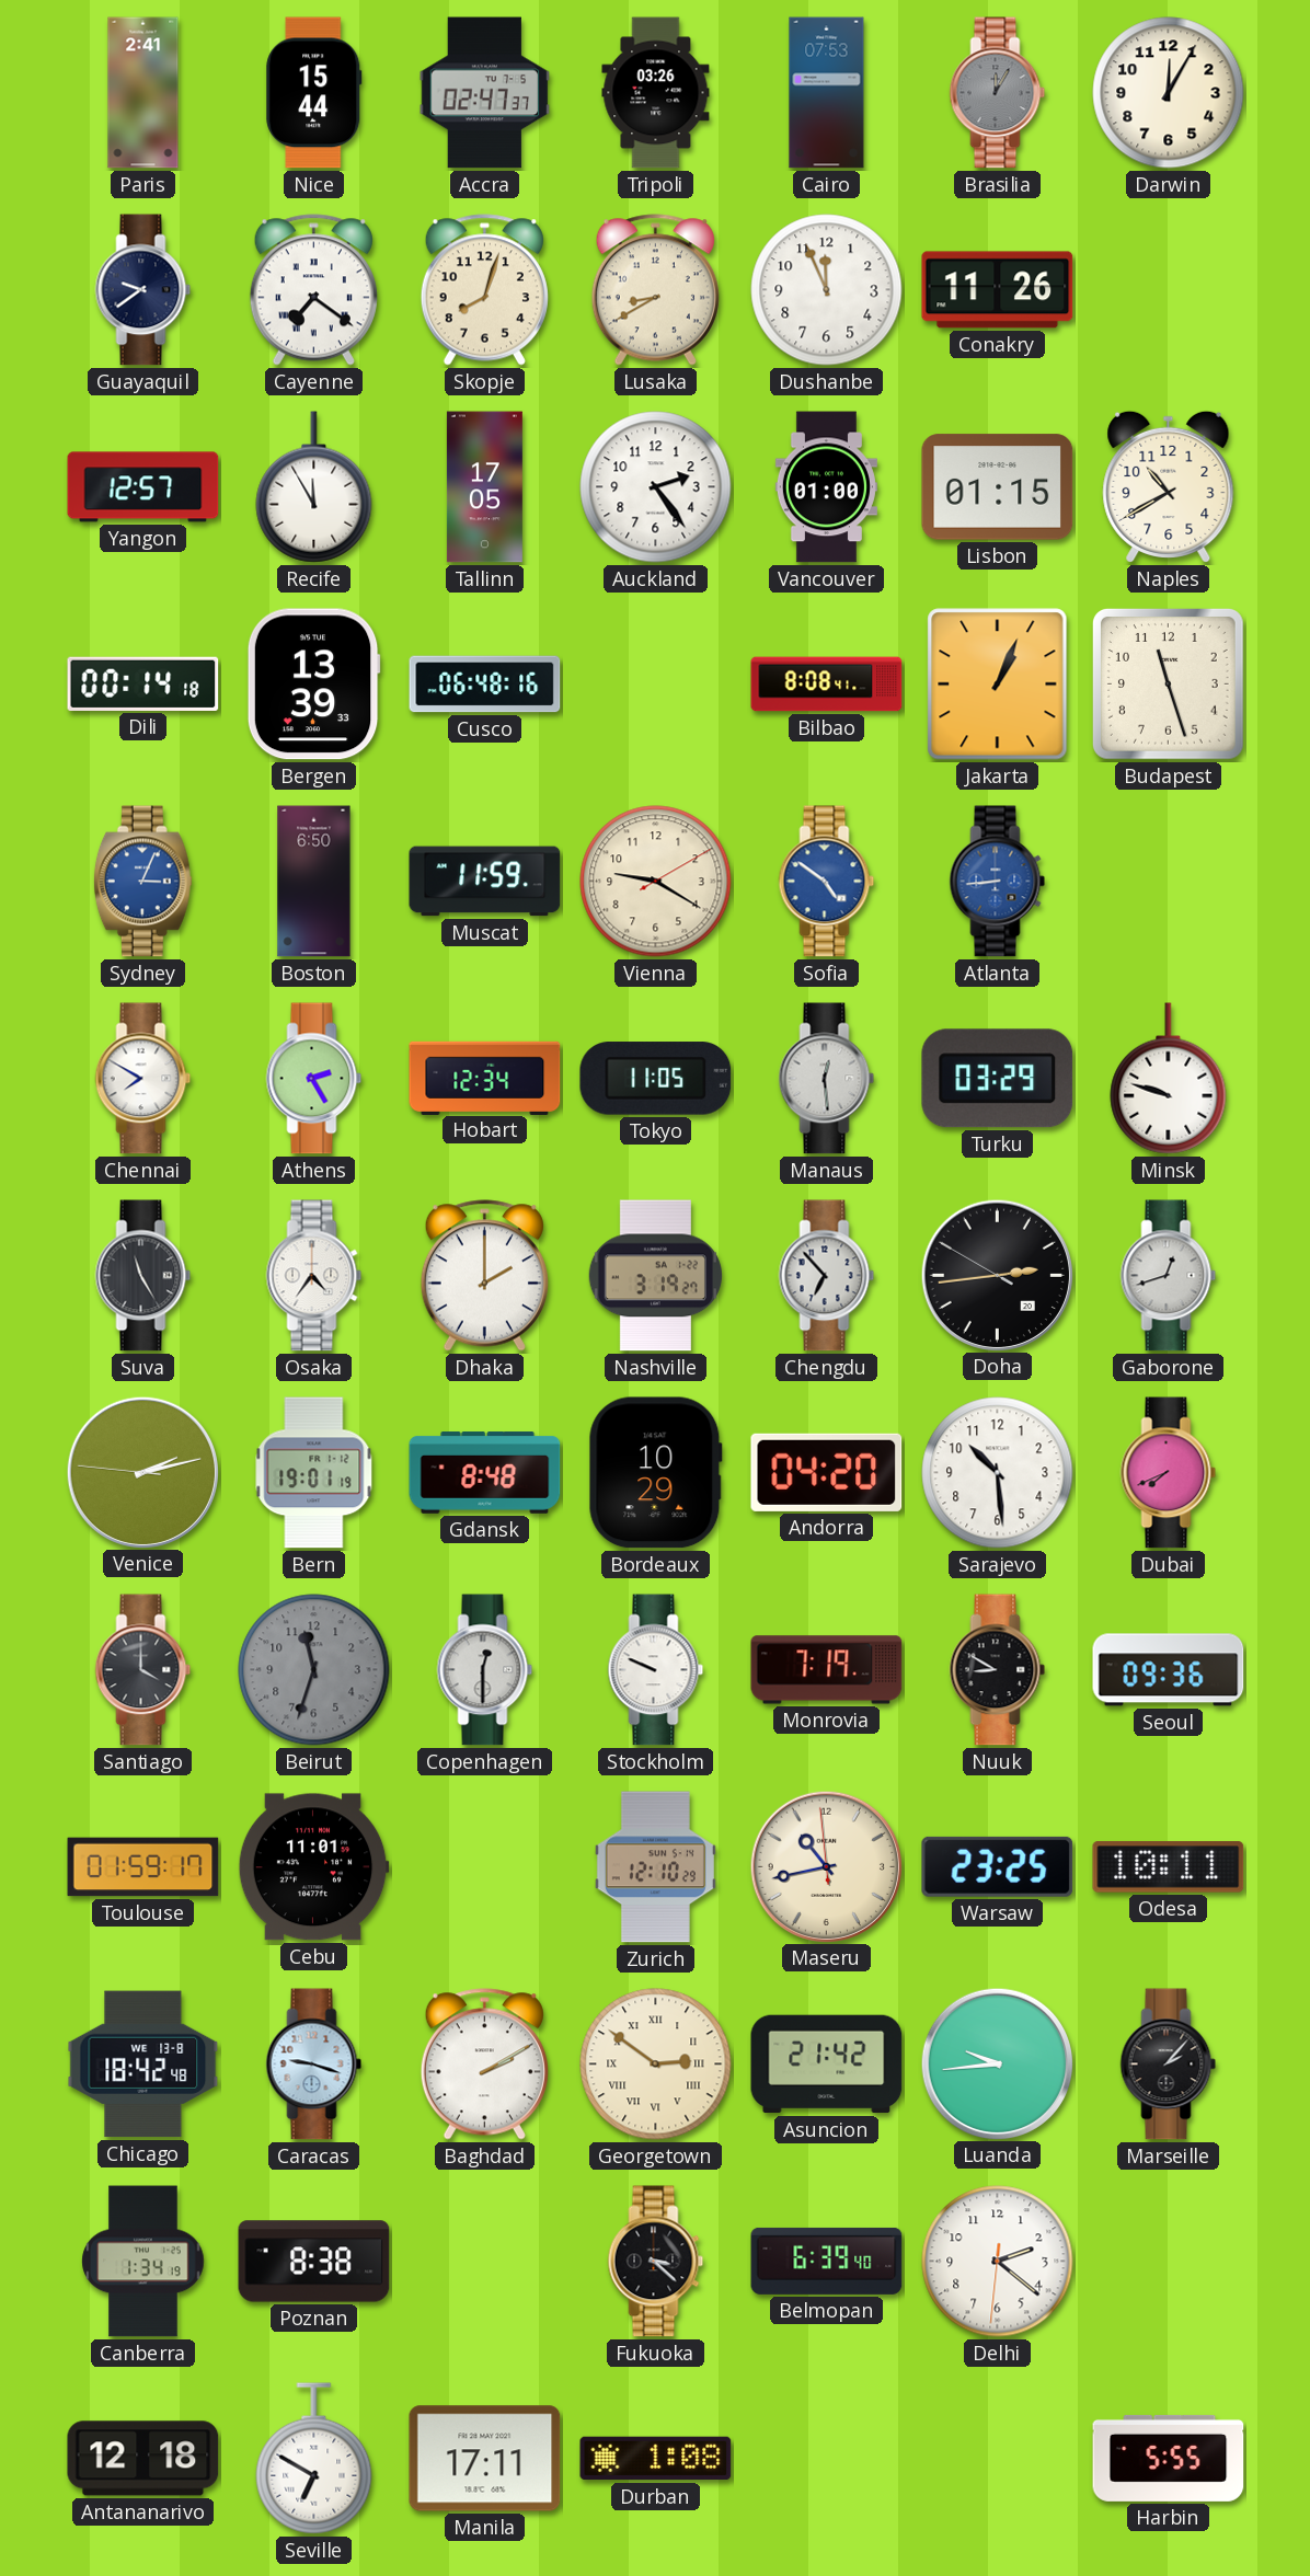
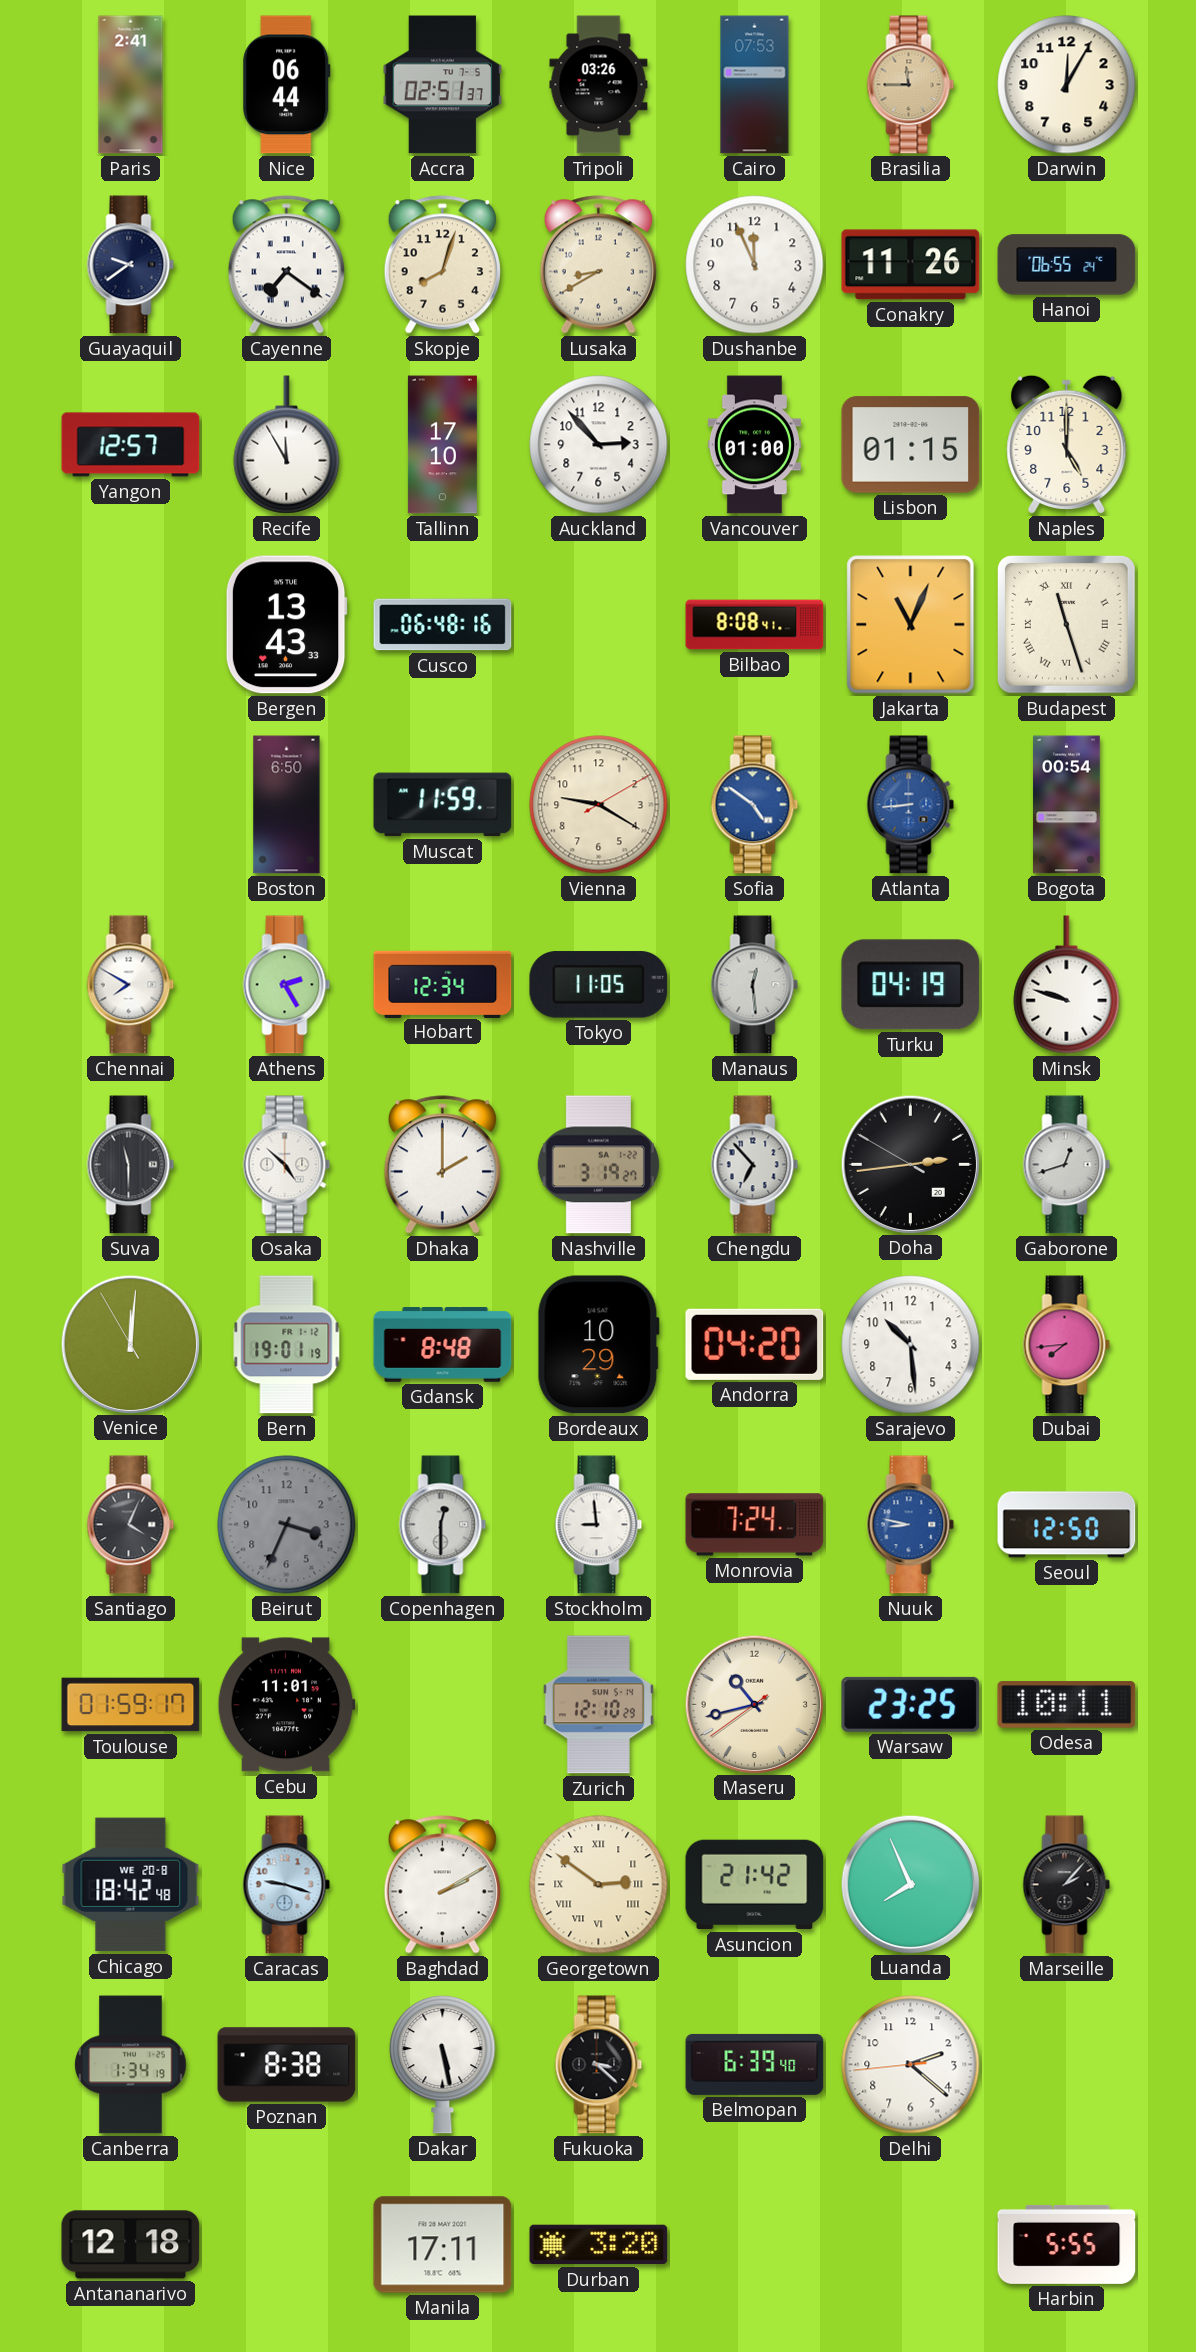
Nice: 15:44 -> 06:44 (287, 85)
Accra: 02:47 -> 02:51 (443, 85)
Brasilia: 12:05 -> 11:45 (911, 85)
Brasilia dial: grey -> champagne (911, 85)
Hanoi: none -> 06:55 (1067, 265)
Tallinn: 17:05 -> 17:10 (442, 445)
Auckland: 2:24 -> 2:53 (599, 445)
Naples: 10:40 -> 5:00 (1067, 444)
Dili: 00:14 -> none (143, 683)
Bergen: 13:39 -> 13:43 (286, 625)
Jakarta: 1:04 -> 11:04 (911, 625)
Budapest numerals: Arabic -> Roman (1066, 624)
Sydney: 3:04 -> none (142, 882)
Bogota: none -> 00:54 (1067, 805)
Turku: 03:29 -> 04:19 (911, 985)
Suva: 11:25 -> 11:30 (131, 1165)
Osaka: 4:36 -> 4:52 (287, 1165)
Venice: 2:12 -> 12:00 (130, 1344)
Dubai: 7:41 -> 7:44 (1067, 1345)
Santiago: 4:00 -> 4:04 (131, 1525)
Beirut: 11:33 -> 3:34 (287, 1525)
Stockholm: 9:49 -> 8:59 (599, 1525)
Monrovia: 7:19 -> 7:24 (755, 1525)
Nuuk: 8:50 -> 8:47 (911, 1525)
Nuuk dial: black -> blue (911, 1525)
Seoul: 09:36 -> 12:50 (1067, 1525)
Maseru: 10:42:59 -> 10:42:39 (754, 1704)
Chicago date: WE 13-8 -> WE 20-8 (131, 1885)
Luanda: 9:44 -> 7:56 (910, 1884)
Dakar: none -> 5:28 (443, 2064)
Delhi: 2:21:31 -> 2:21:44 (911, 2065)
Seville: 6:50 -> none (314, 2459)
Durban: 1:08 -> 3:20 (599, 2245)
